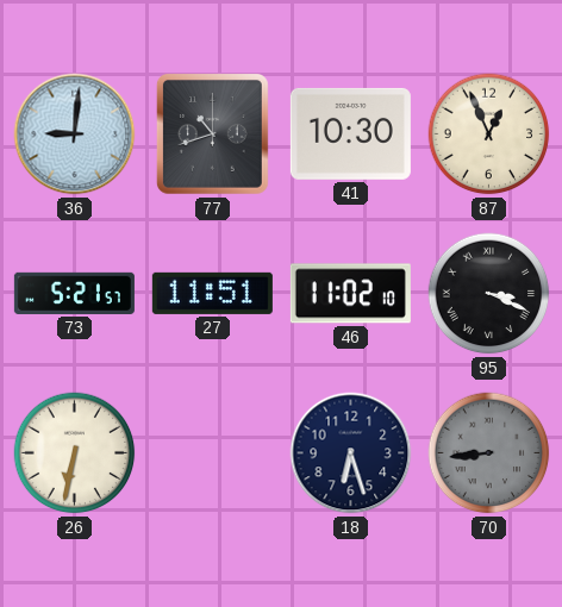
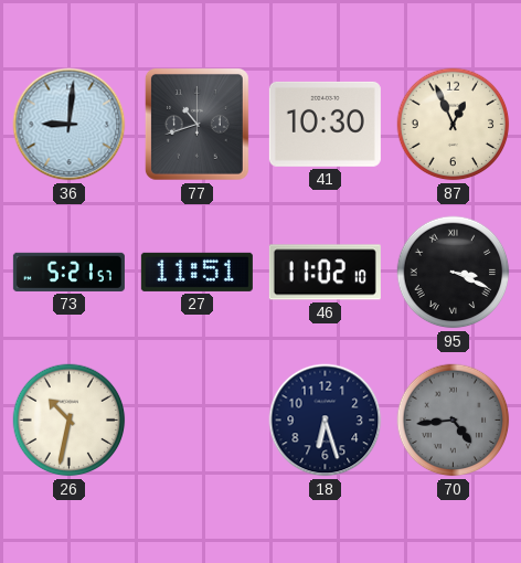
26: 6:32 -> 10:32 (70, 421)
70: 8:44 -> 4:44 (454, 421)
